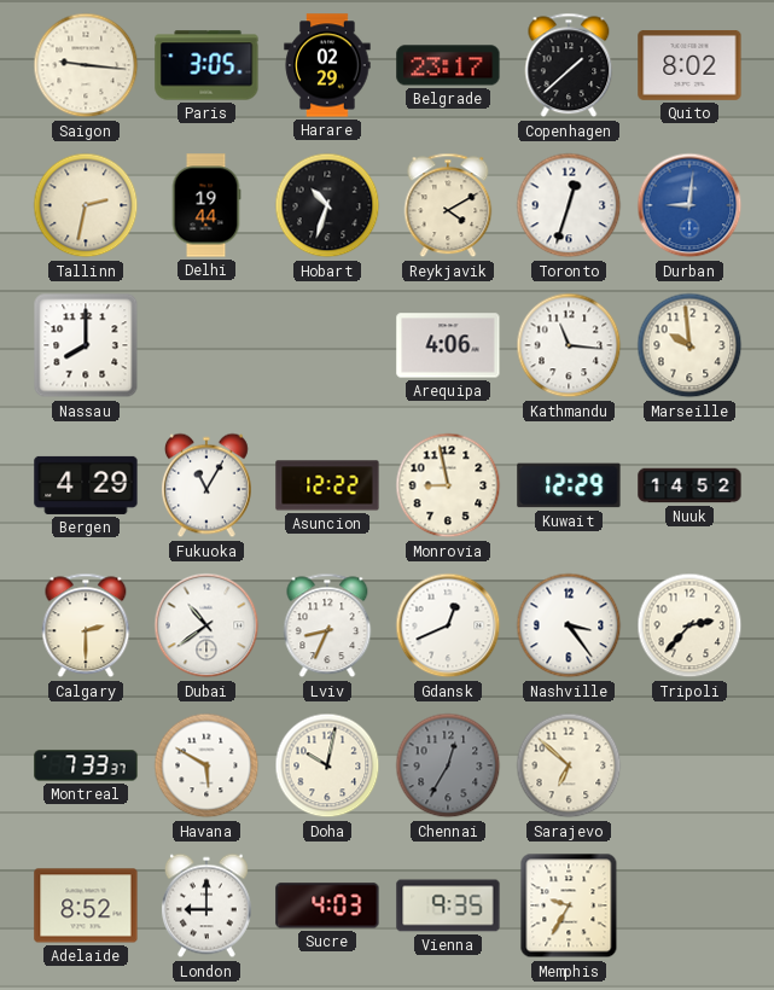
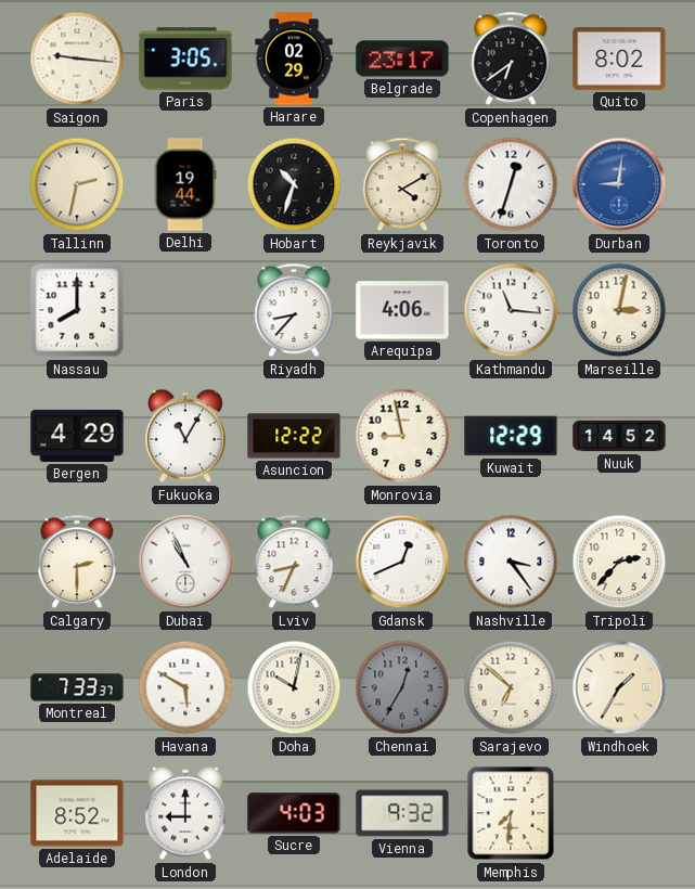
Copenhagen: 1:38 -> 6:39 (511, 59)
Riyadh: none -> 8:37 (294, 310)
Marseille: 9:59 -> 3:02 (619, 310)
Dubai: 10:39 -> 10:56 (185, 562)
Windhoek: none -> 1:35 (619, 687)
Vienna: 9:35 -> 9:32 (402, 813)
Memphis: 9:35 -> 7:31 (511, 813)
